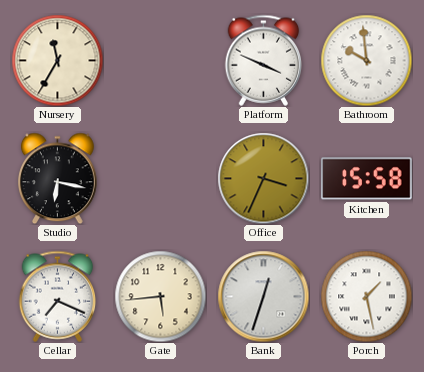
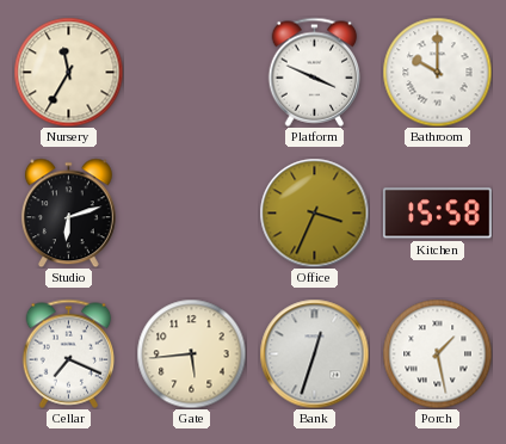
Bathroom: 9:59 -> 10:00 (437, 72)
Studio: 6:17 -> 6:12 (69, 212)
